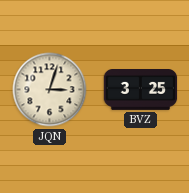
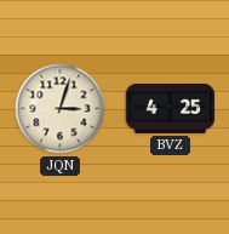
BVZ: 3:25 -> 4:25 (171, 109)
